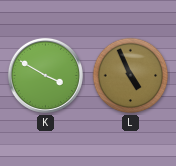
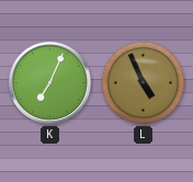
K: 3:50 -> 7:04 (49, 82)
